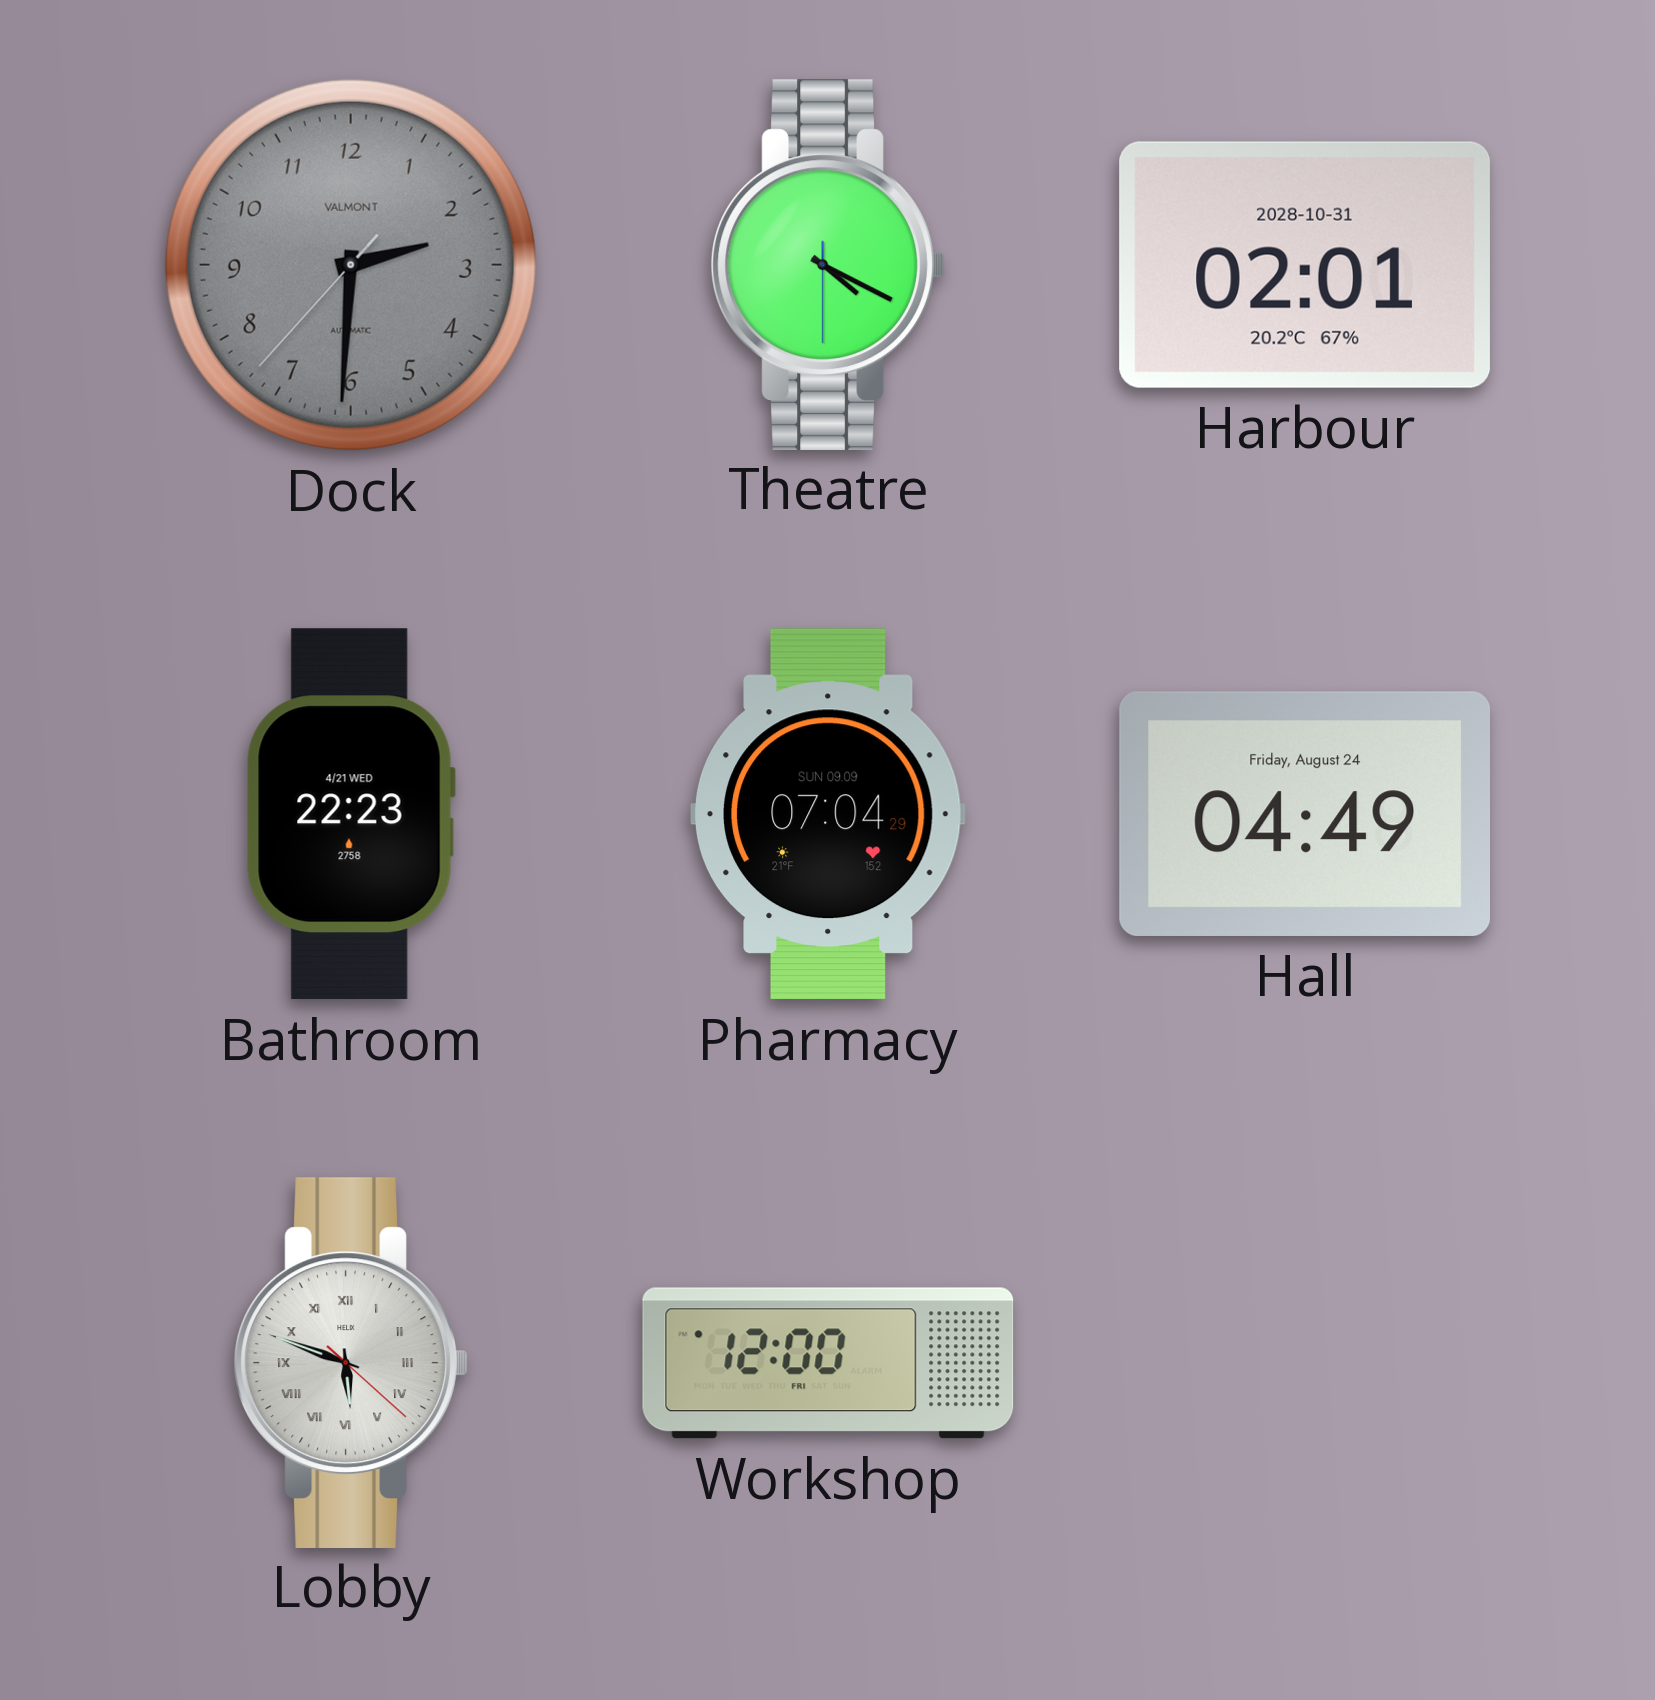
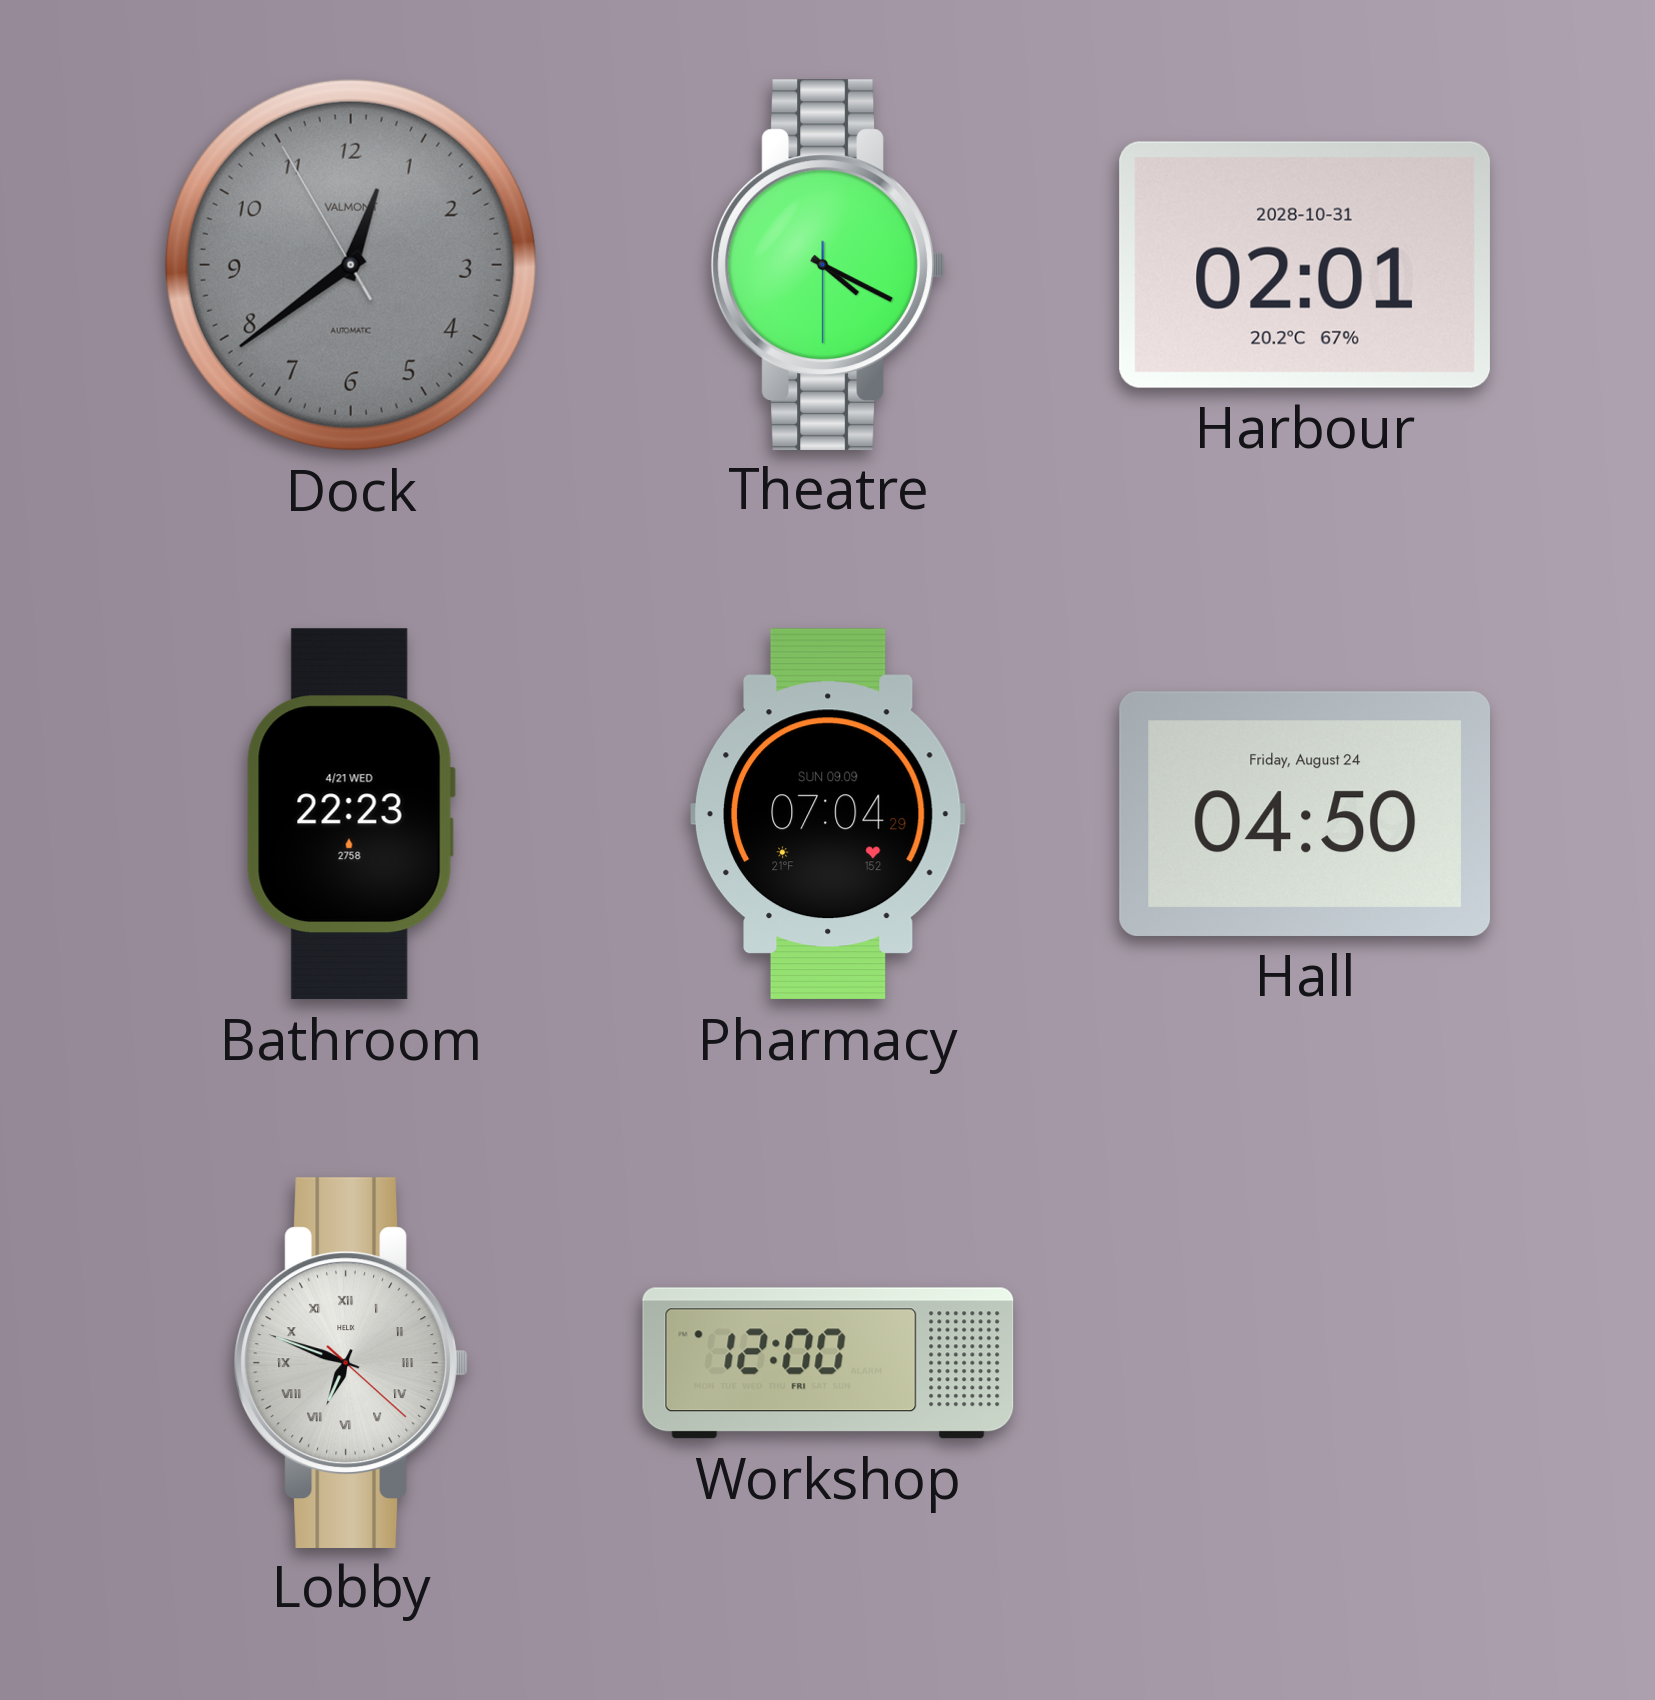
Dock: 2:30 -> 12:38 (351, 265)
Hall: 04:49 -> 04:50 (1304, 814)
Lobby: 5:48 -> 6:48 (350, 1362)
